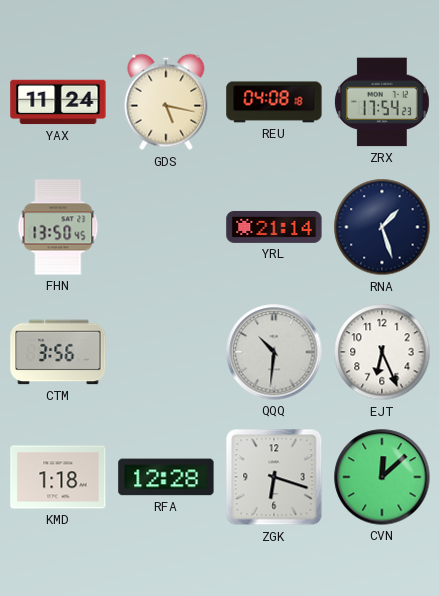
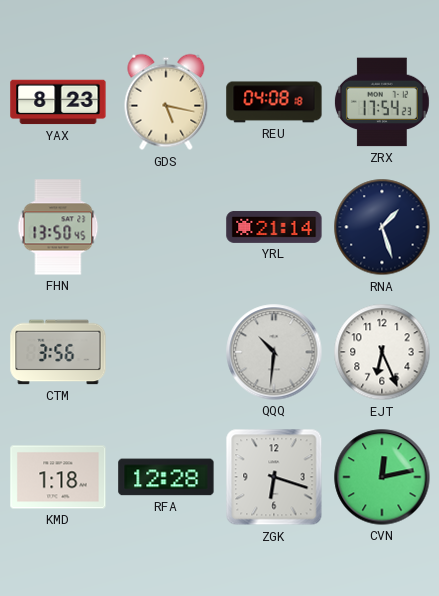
YAX: 11:24 -> 8:23 (58, 102)
CVN: 12:08 -> 12:13 (382, 477)
